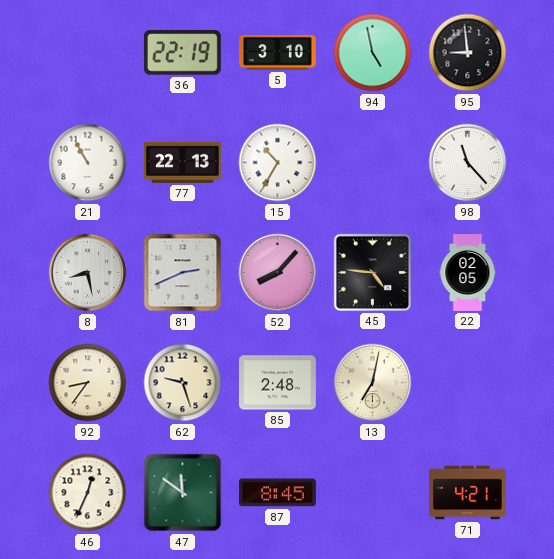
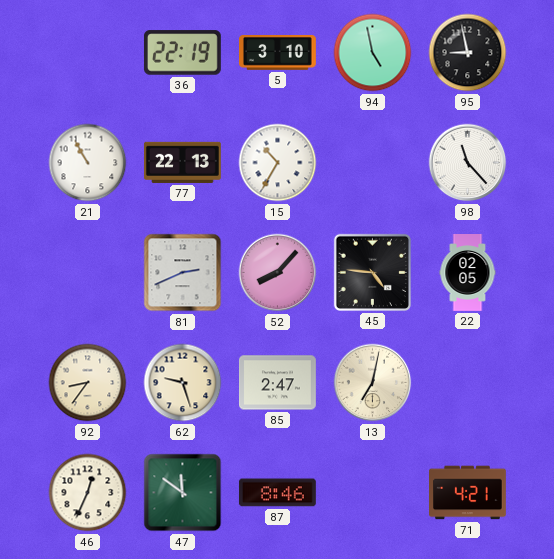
95: 8:59 -> 8:58 (468, 53)
8: 8:28 -> none (88, 273)
85: 2:48 -> 2:47 (278, 383)
87: 8:45 -> 8:46 (277, 493)
